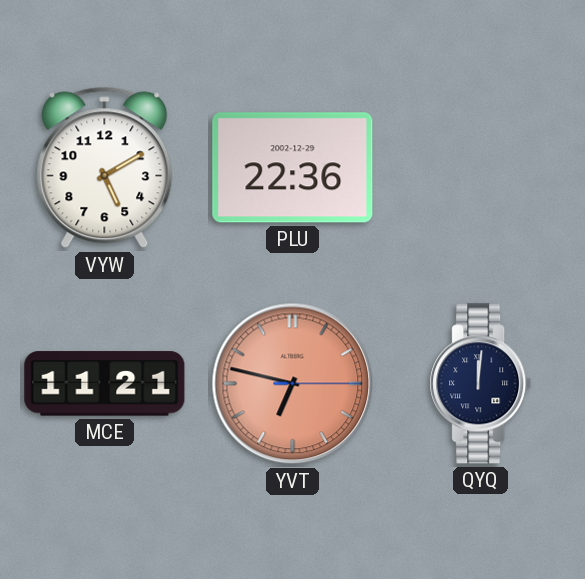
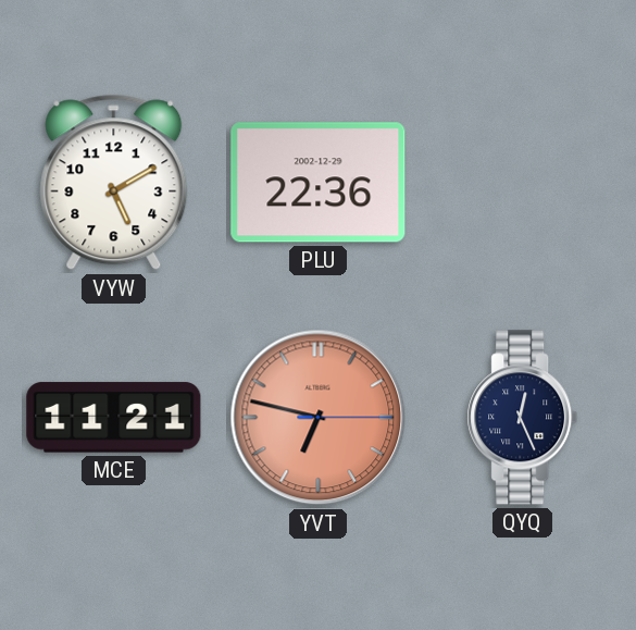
QYQ: 12:01 -> 12:26 (523, 418)
